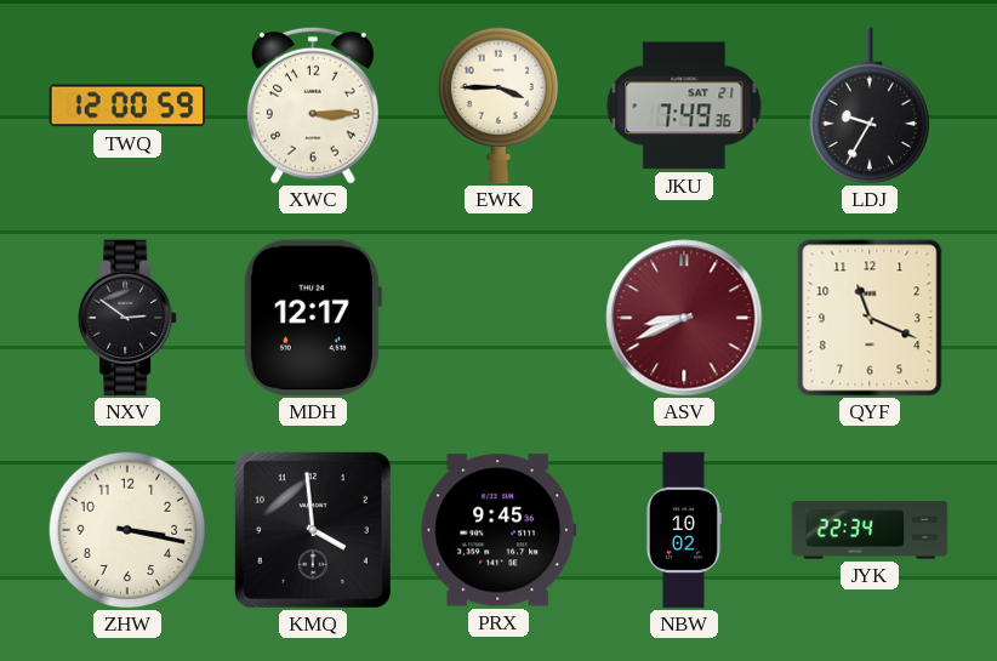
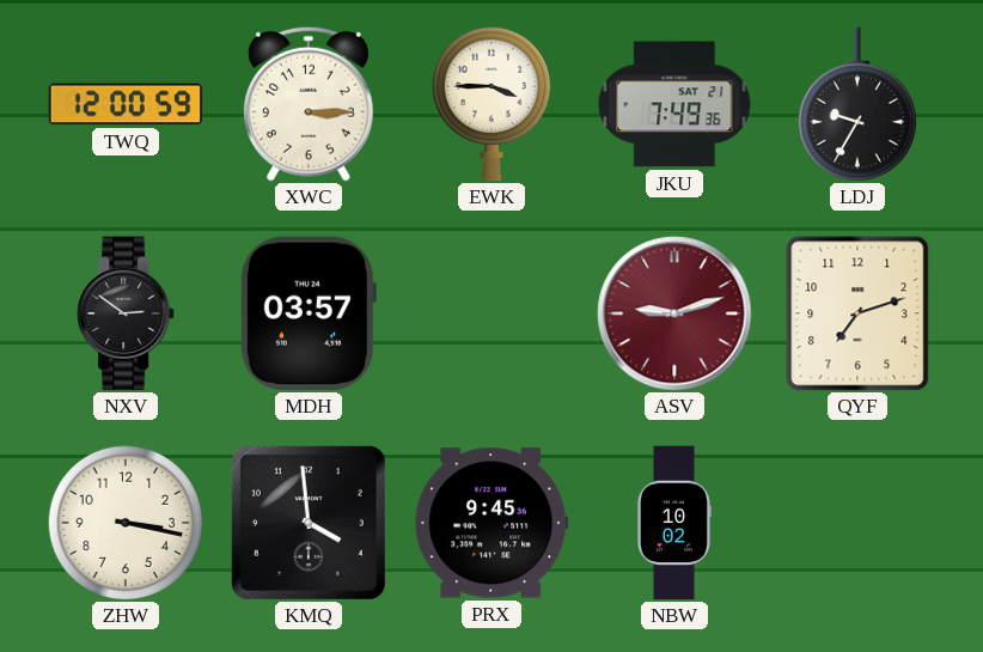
MDH: 12:17 -> 03:57 (307, 313)
ASV: 8:41 -> 9:12 (674, 313)
QYF: 11:19 -> 7:12 (857, 313)
JYK: 22:34 -> none (870, 530)
